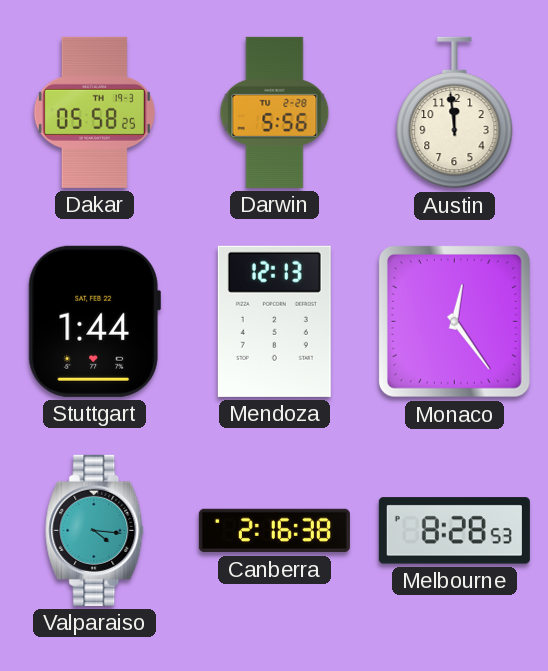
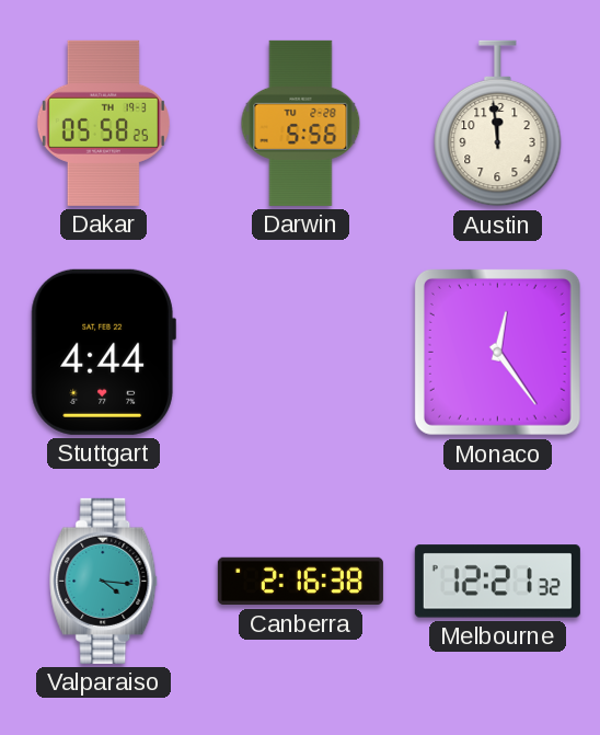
Stuttgart: 1:44 -> 4:44 (103, 352)
Mendoza: 12:13 -> none (274, 321)
Melbourne: 8:28 -> 12:21 (497, 582)
